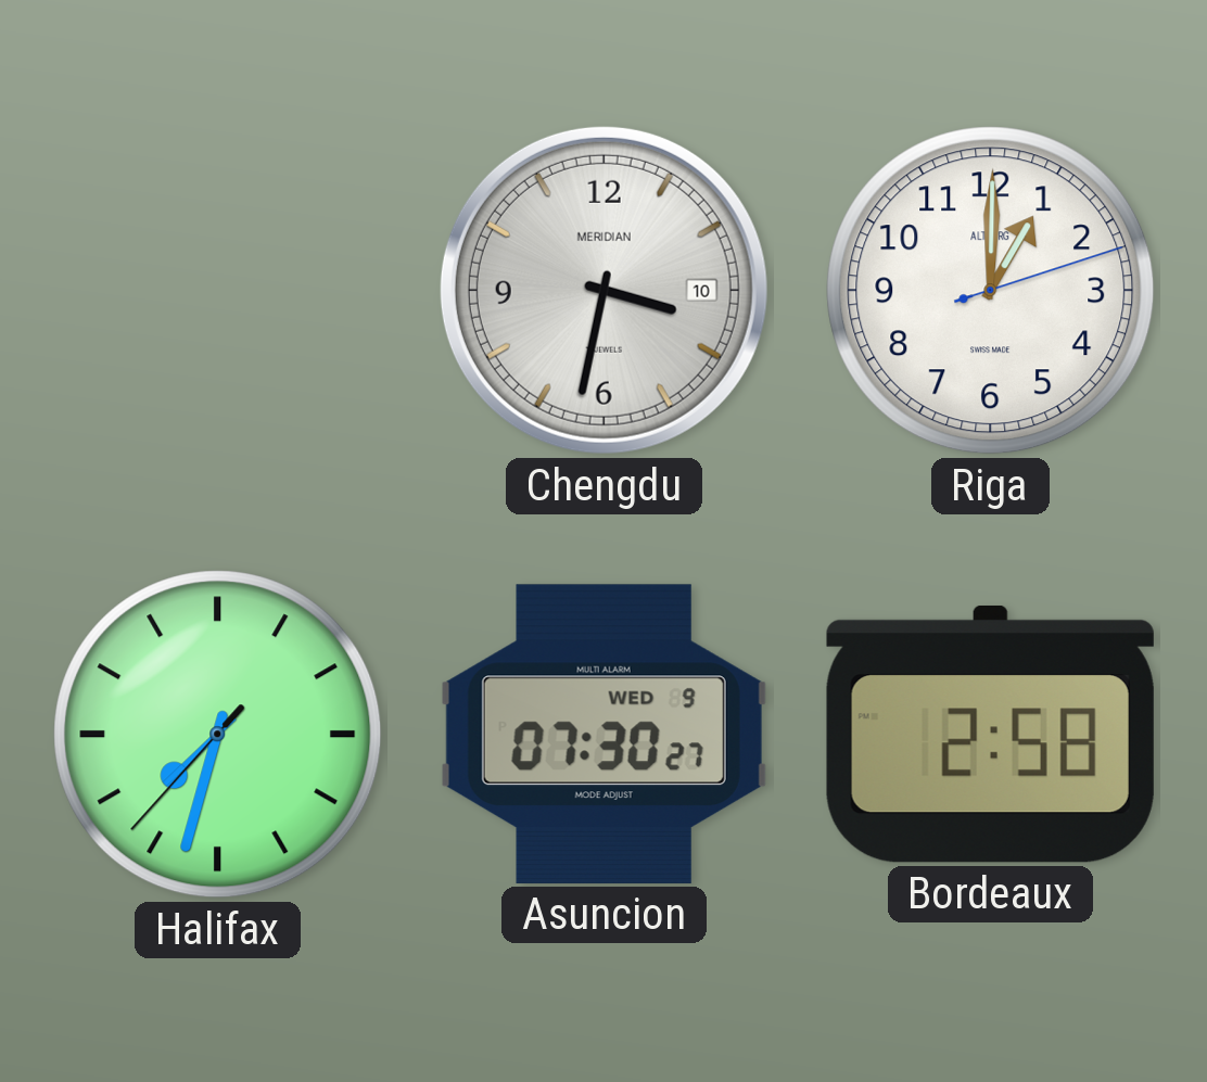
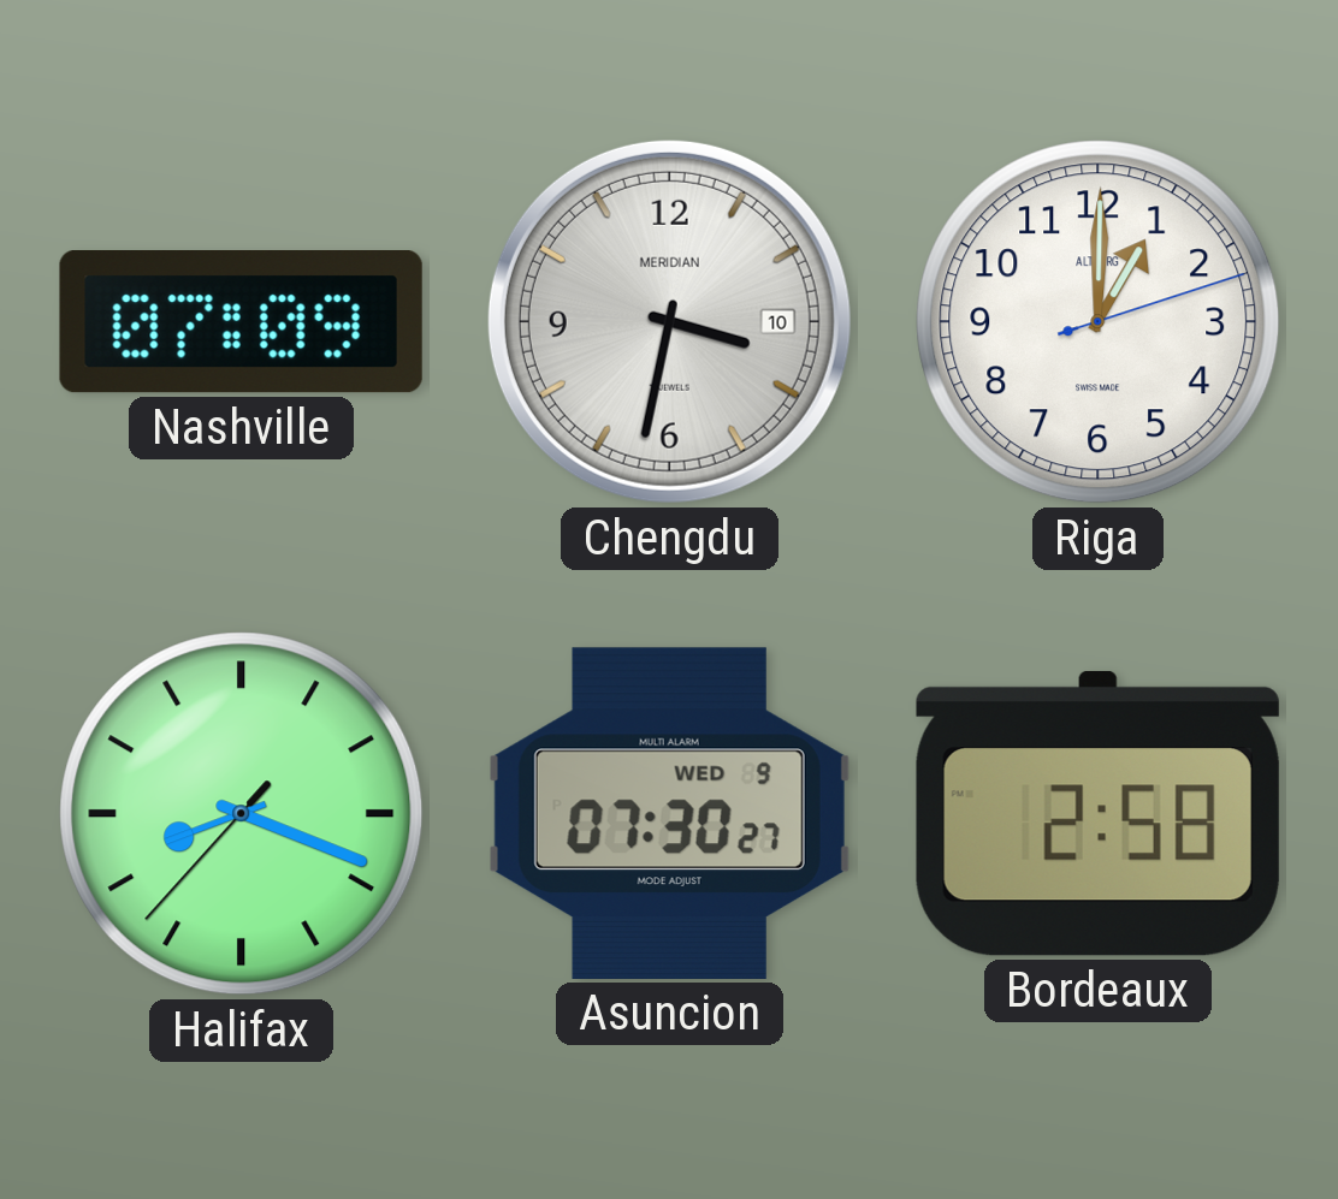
Nashville: none -> 07:09 (241, 322)
Halifax: 7:32 -> 8:18 (242, 814)
